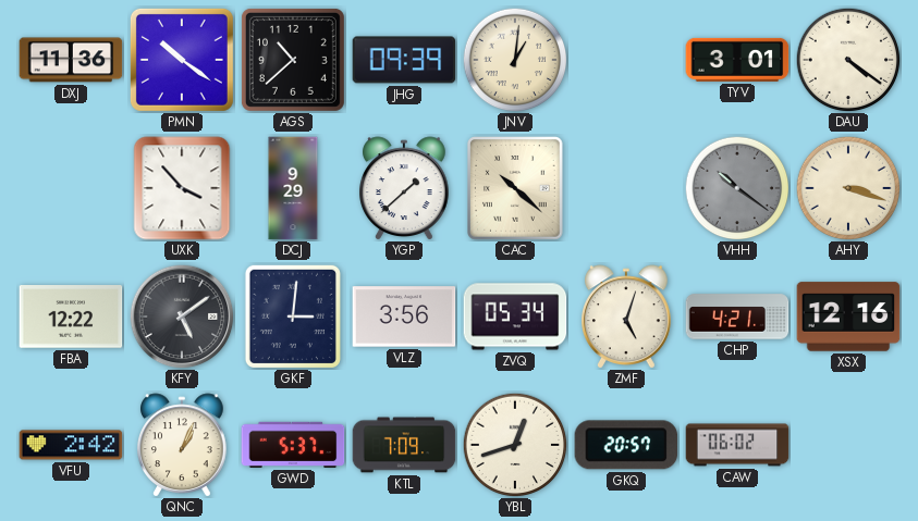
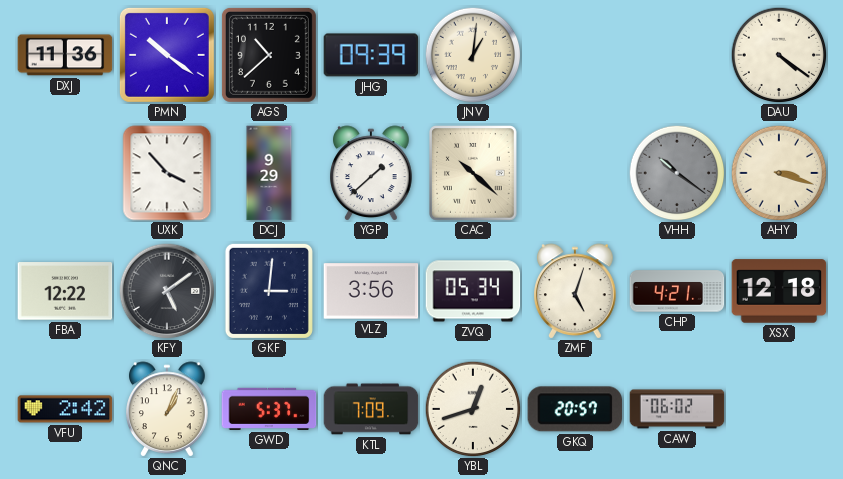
TYV: 3:01 -> none (737, 60)
XSX: 12:16 -> 12:18 (779, 291)
